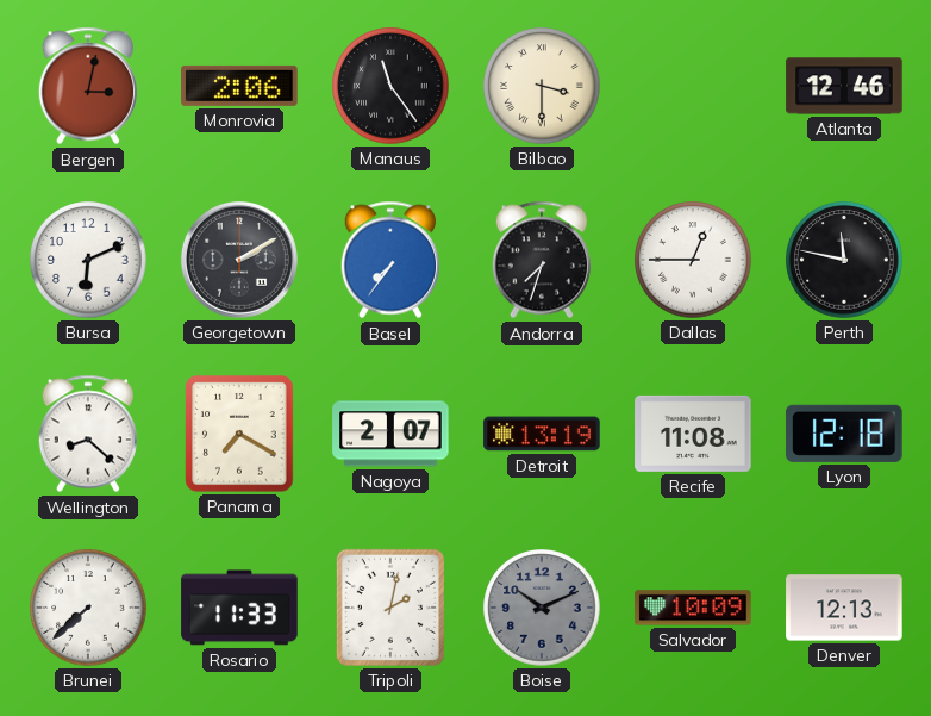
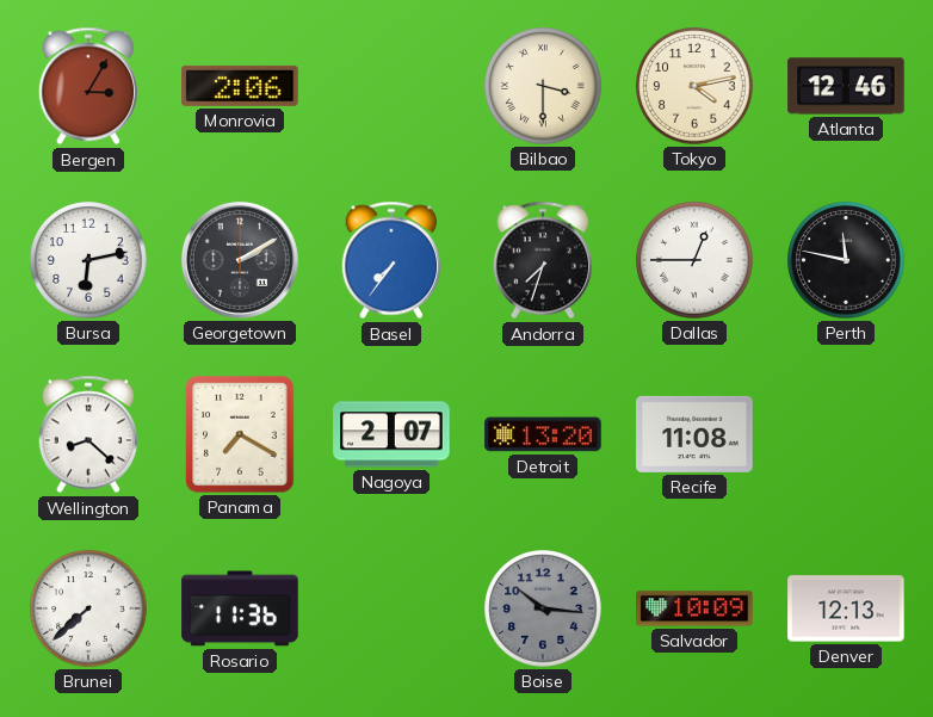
Bergen: 3:02 -> 3:05 (87, 86)
Manaus: 11:24 -> none (390, 86)
Tokyo: none -> 4:13 (694, 86)
Bursa: 6:11 -> 6:13 (88, 260)
Detroit: 13:19 -> 13:20 (543, 434)
Lyon: 12:18 -> none (844, 434)
Rosario: 11:33 -> 11:36 (240, 608)
Tripoli: 2:02 -> none (390, 608)
Boise: 10:11 -> 10:16 (543, 608)
